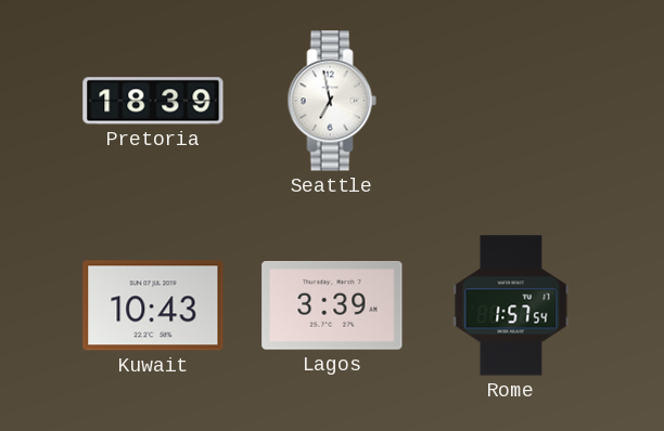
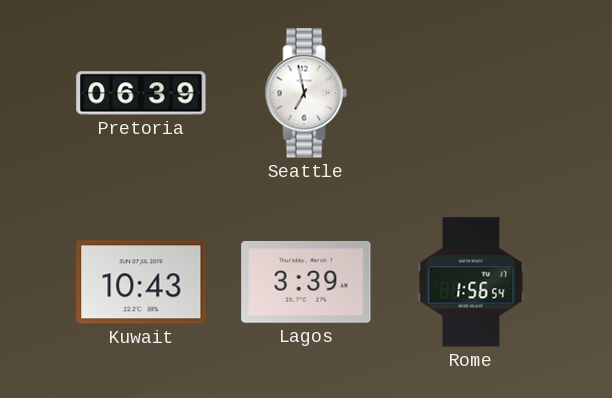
Pretoria: 18:39 -> 06:39 (141, 93)
Rome: 1:57 -> 1:56 (471, 282)
